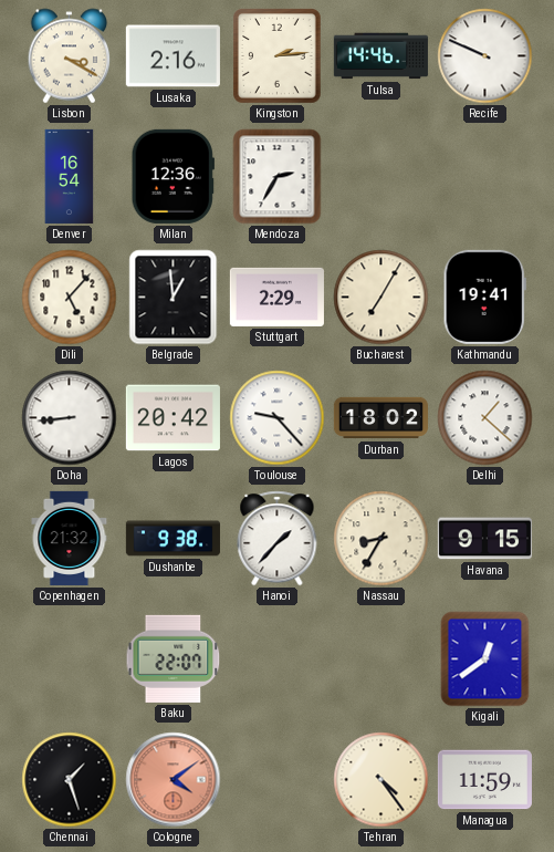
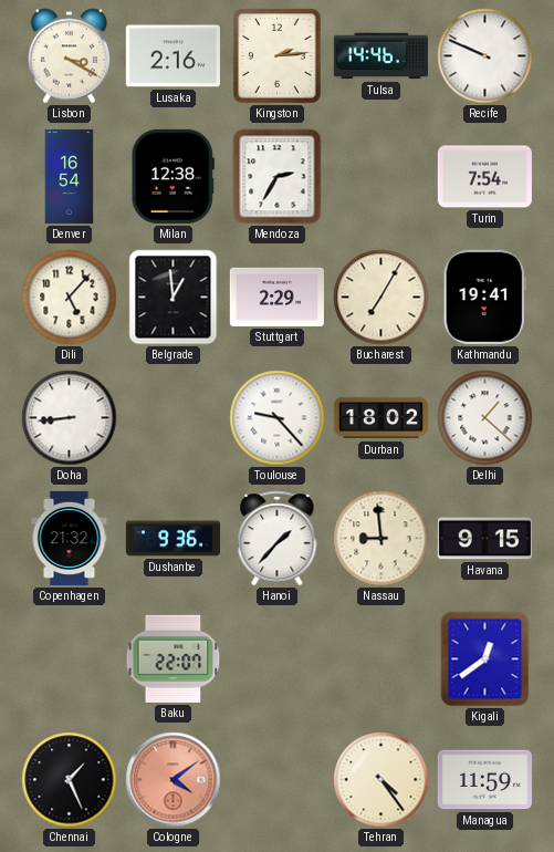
Milan: 12:36 -> 12:38 (173, 176)
Turin: none -> 7:54 (484, 177)
Lagos: 20:42 -> none (173, 418)
Dushanbe: 9:38 -> 9:36 (173, 539)
Nassau: 8:35 -> 8:59 (381, 539)
Chennai: 1:27 -> 1:26 (70, 780)
